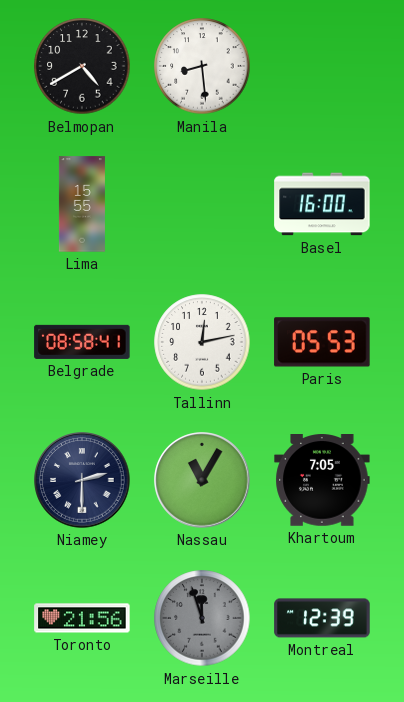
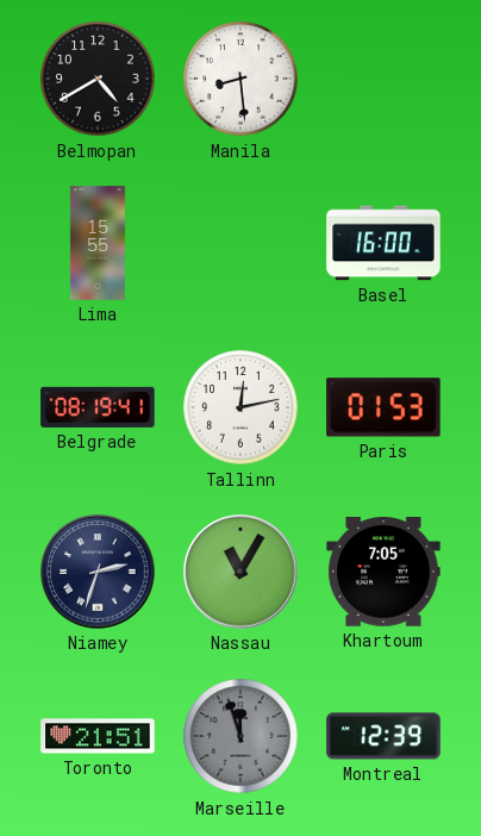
Belgrade: 08:58 -> 08:19 (98, 407)
Paris: 05:53 -> 01:53 (383, 407)
Niamey: 2:30 -> 2:33 (98, 572)
Toronto: 21:56 -> 21:51 (98, 736)
